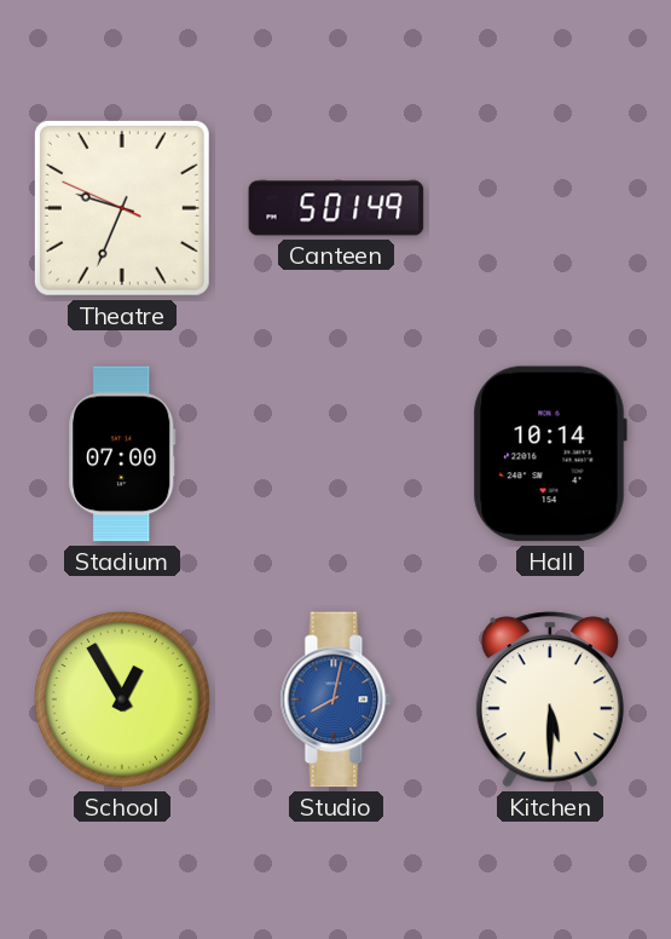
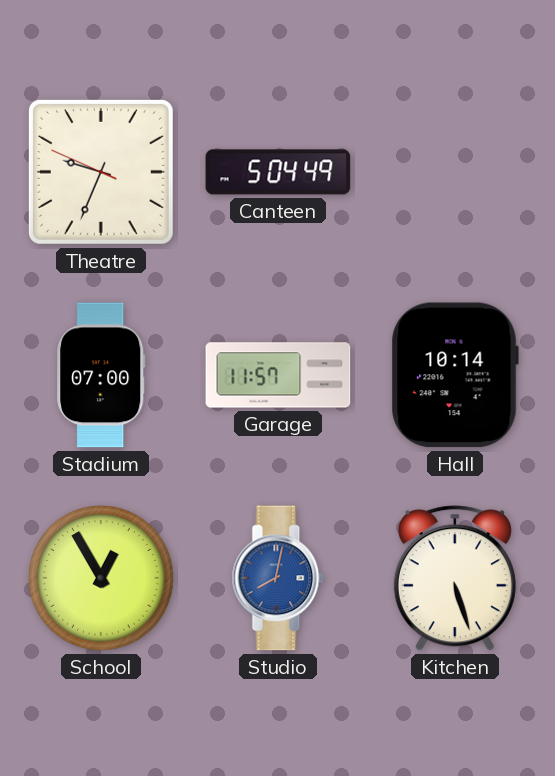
Canteen: 5:01 -> 5:04 (278, 172)
Garage: none -> 11:57 (278, 375)
Kitchen: 5:30 -> 5:27 (455, 578)
